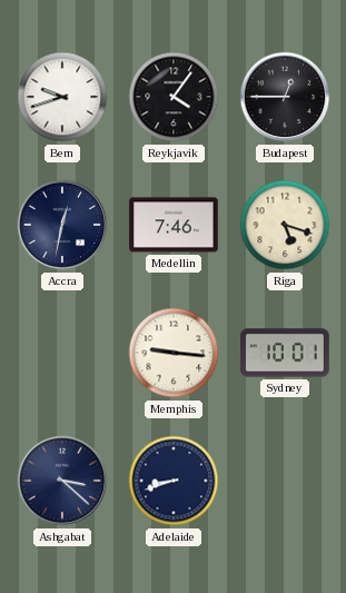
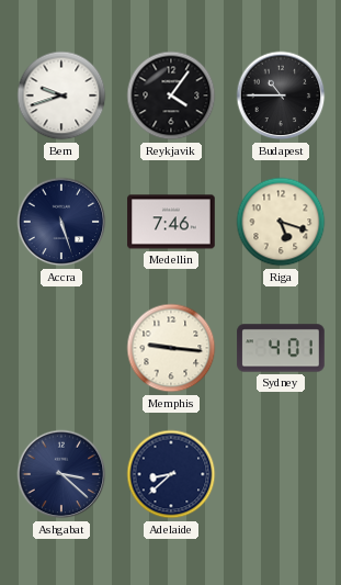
Budapest: 12:45 -> 10:45 (281, 95)
Accra: 12:32 -> 5:27 (61, 222)
Sydney: 10:01 -> 4:01 (281, 348)
Adelaide: 8:42 -> 8:38 (171, 474)
